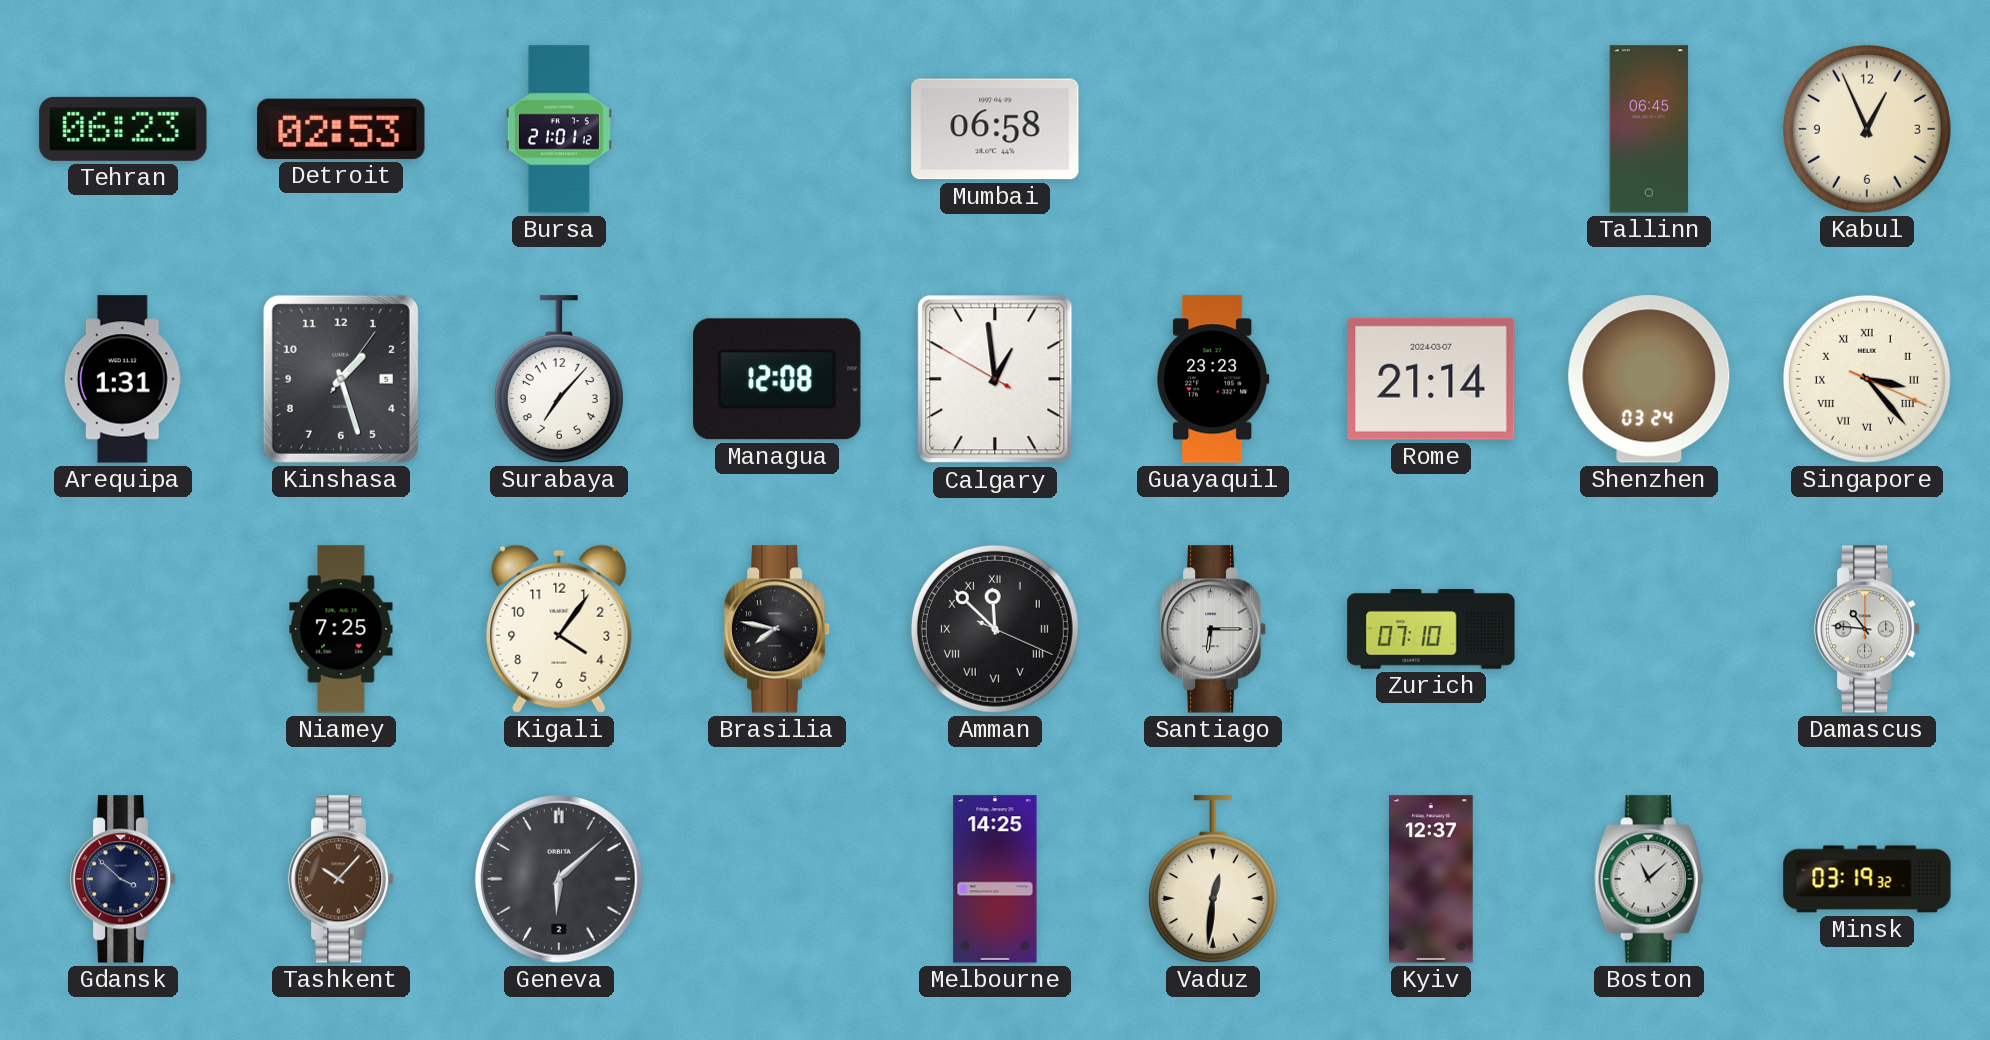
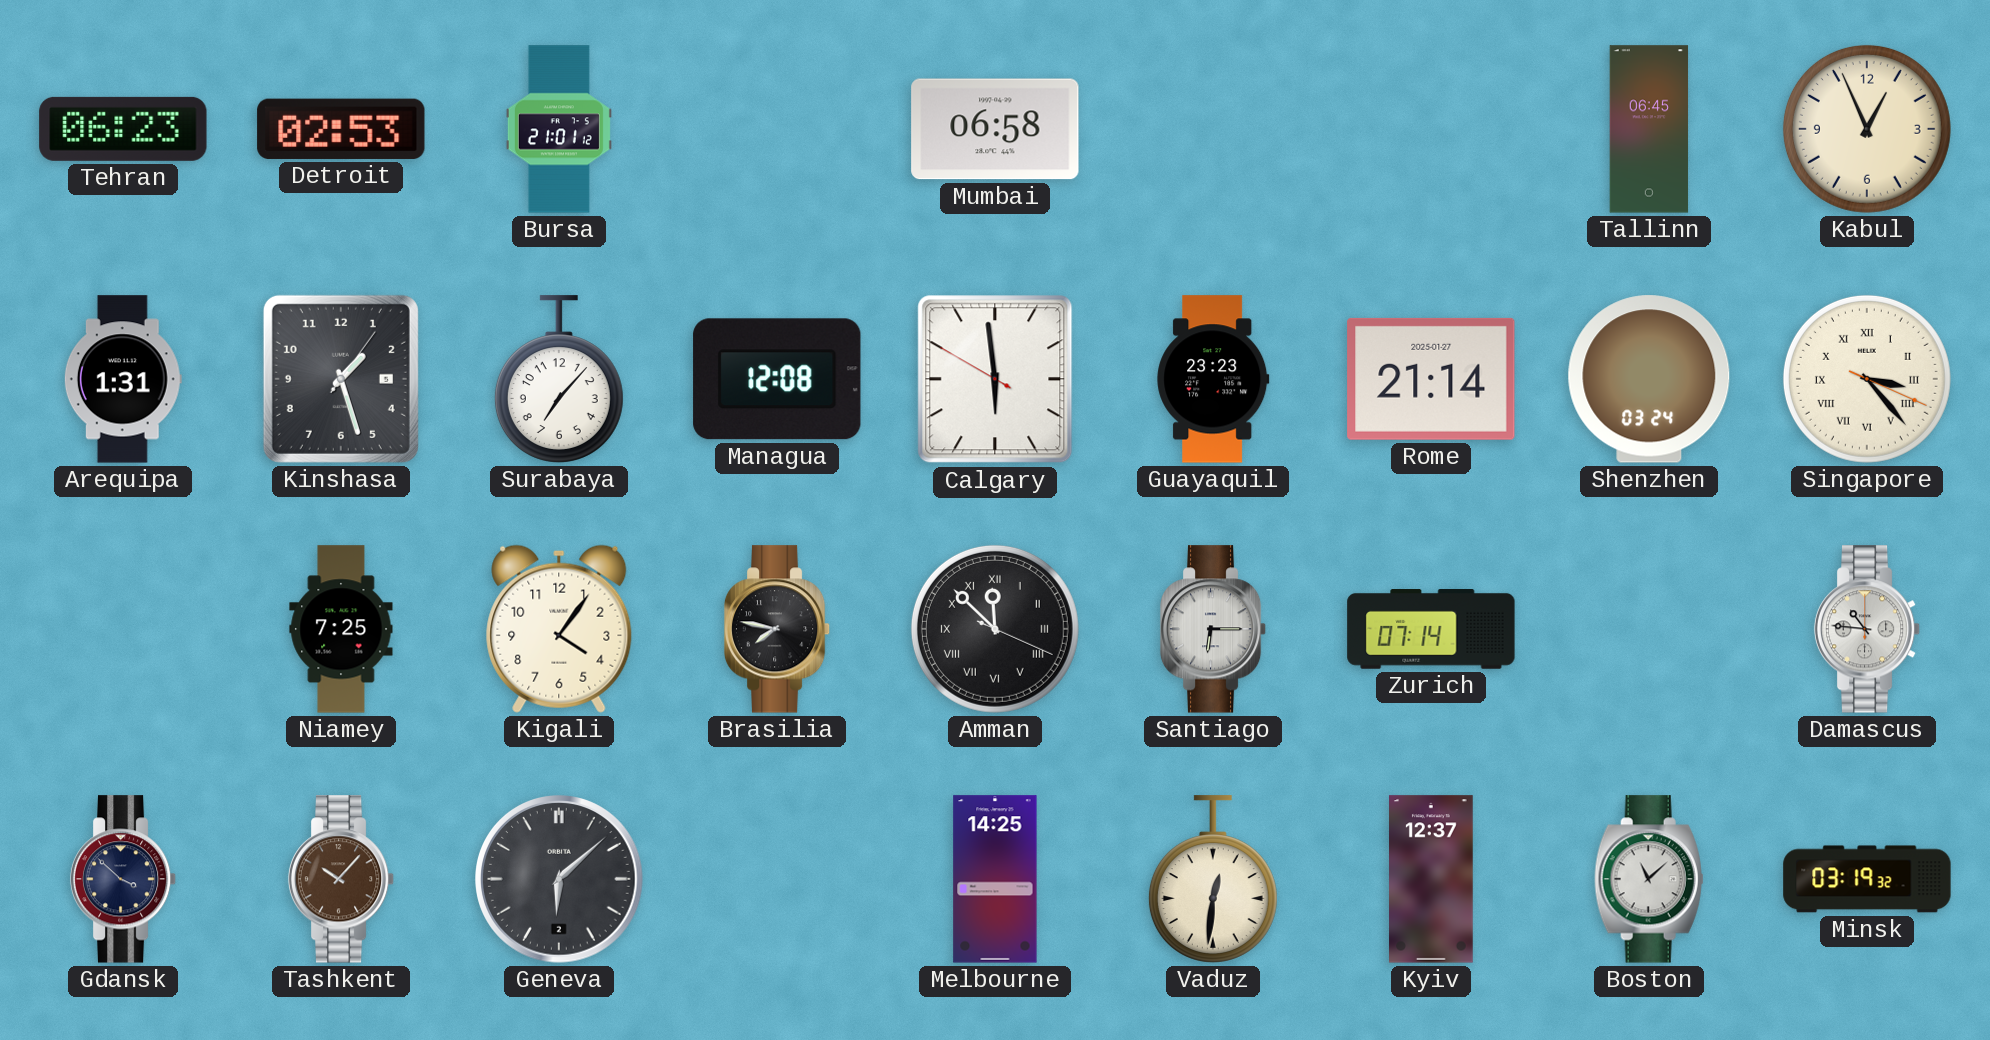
Calgary: 12:58 -> 5:58 (995, 379)
Rome date: 2024-03-07 -> 2025-01-27 (1431, 379)
Zurich: 07:10 -> 07:14 (1431, 630)
